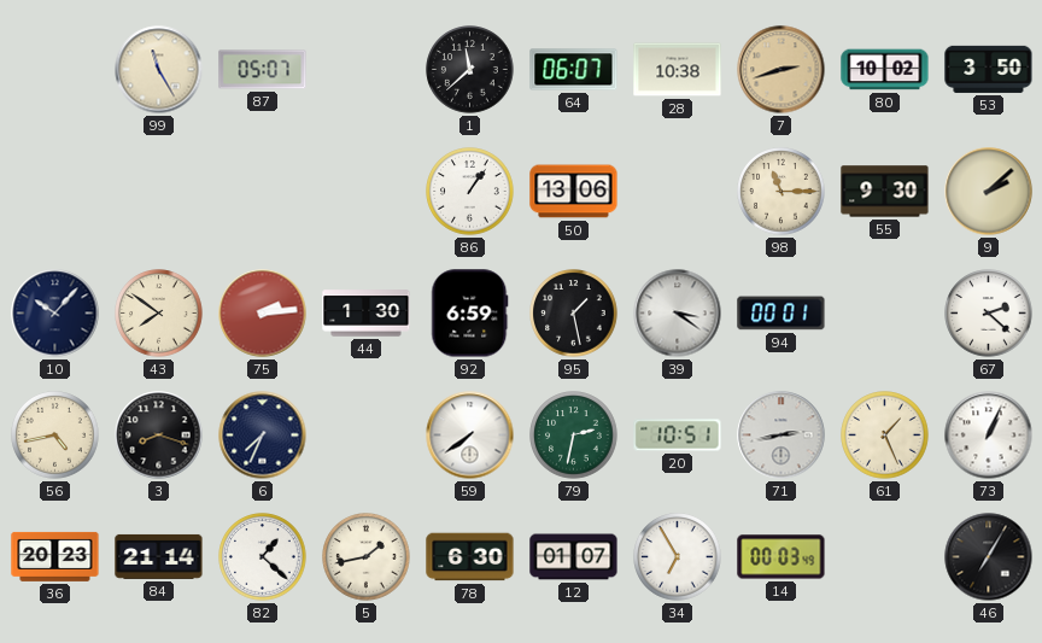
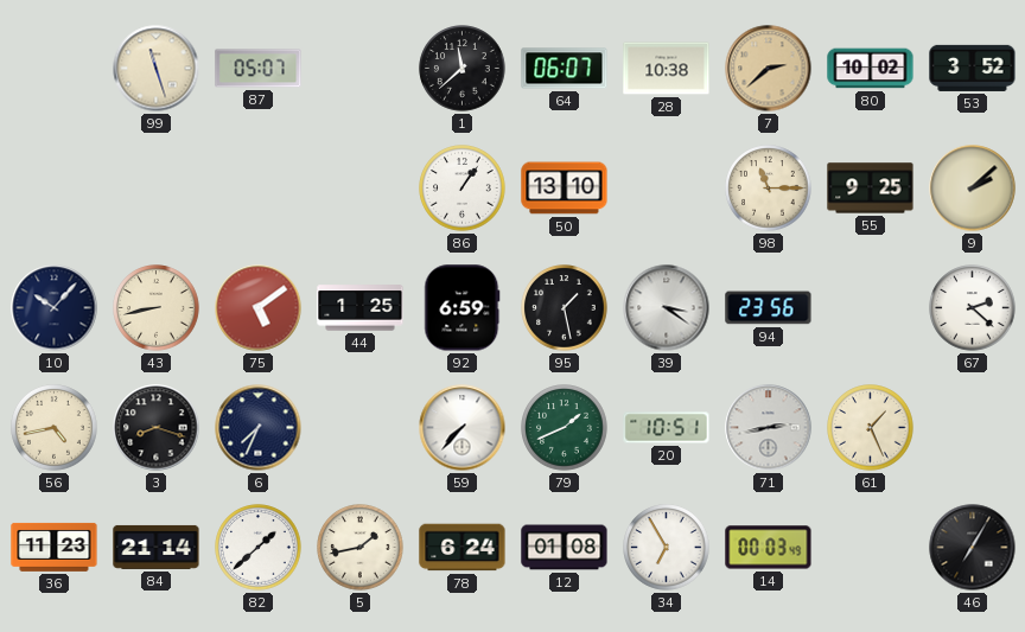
99: 11:25 -> 11:27 (157, 69)
7: 2:42 -> 2:38 (769, 69)
53: 3:50 -> 3:52 (973, 68)
50: 13:06 -> 13:10 (565, 189)
55: 9:30 -> 9:25 (871, 189)
43: 7:51 -> 8:43 (157, 308)
75: 2:14 -> 5:09 (259, 308)
44: 1:30 -> 1:25 (361, 308)
94: 00:01 -> 23:56 (769, 308)
59: 7:39 -> 7:37 (463, 428)
79: 2:32 -> 1:41 (565, 428)
73: 1:04 -> none (989, 436)
36: 20:23 -> 11:23 (55, 547)
82: 1:22 -> 1:38 (259, 548)
78: 6:30 -> 6:24 (463, 548)
12: 01:07 -> 01:08 (565, 548)
